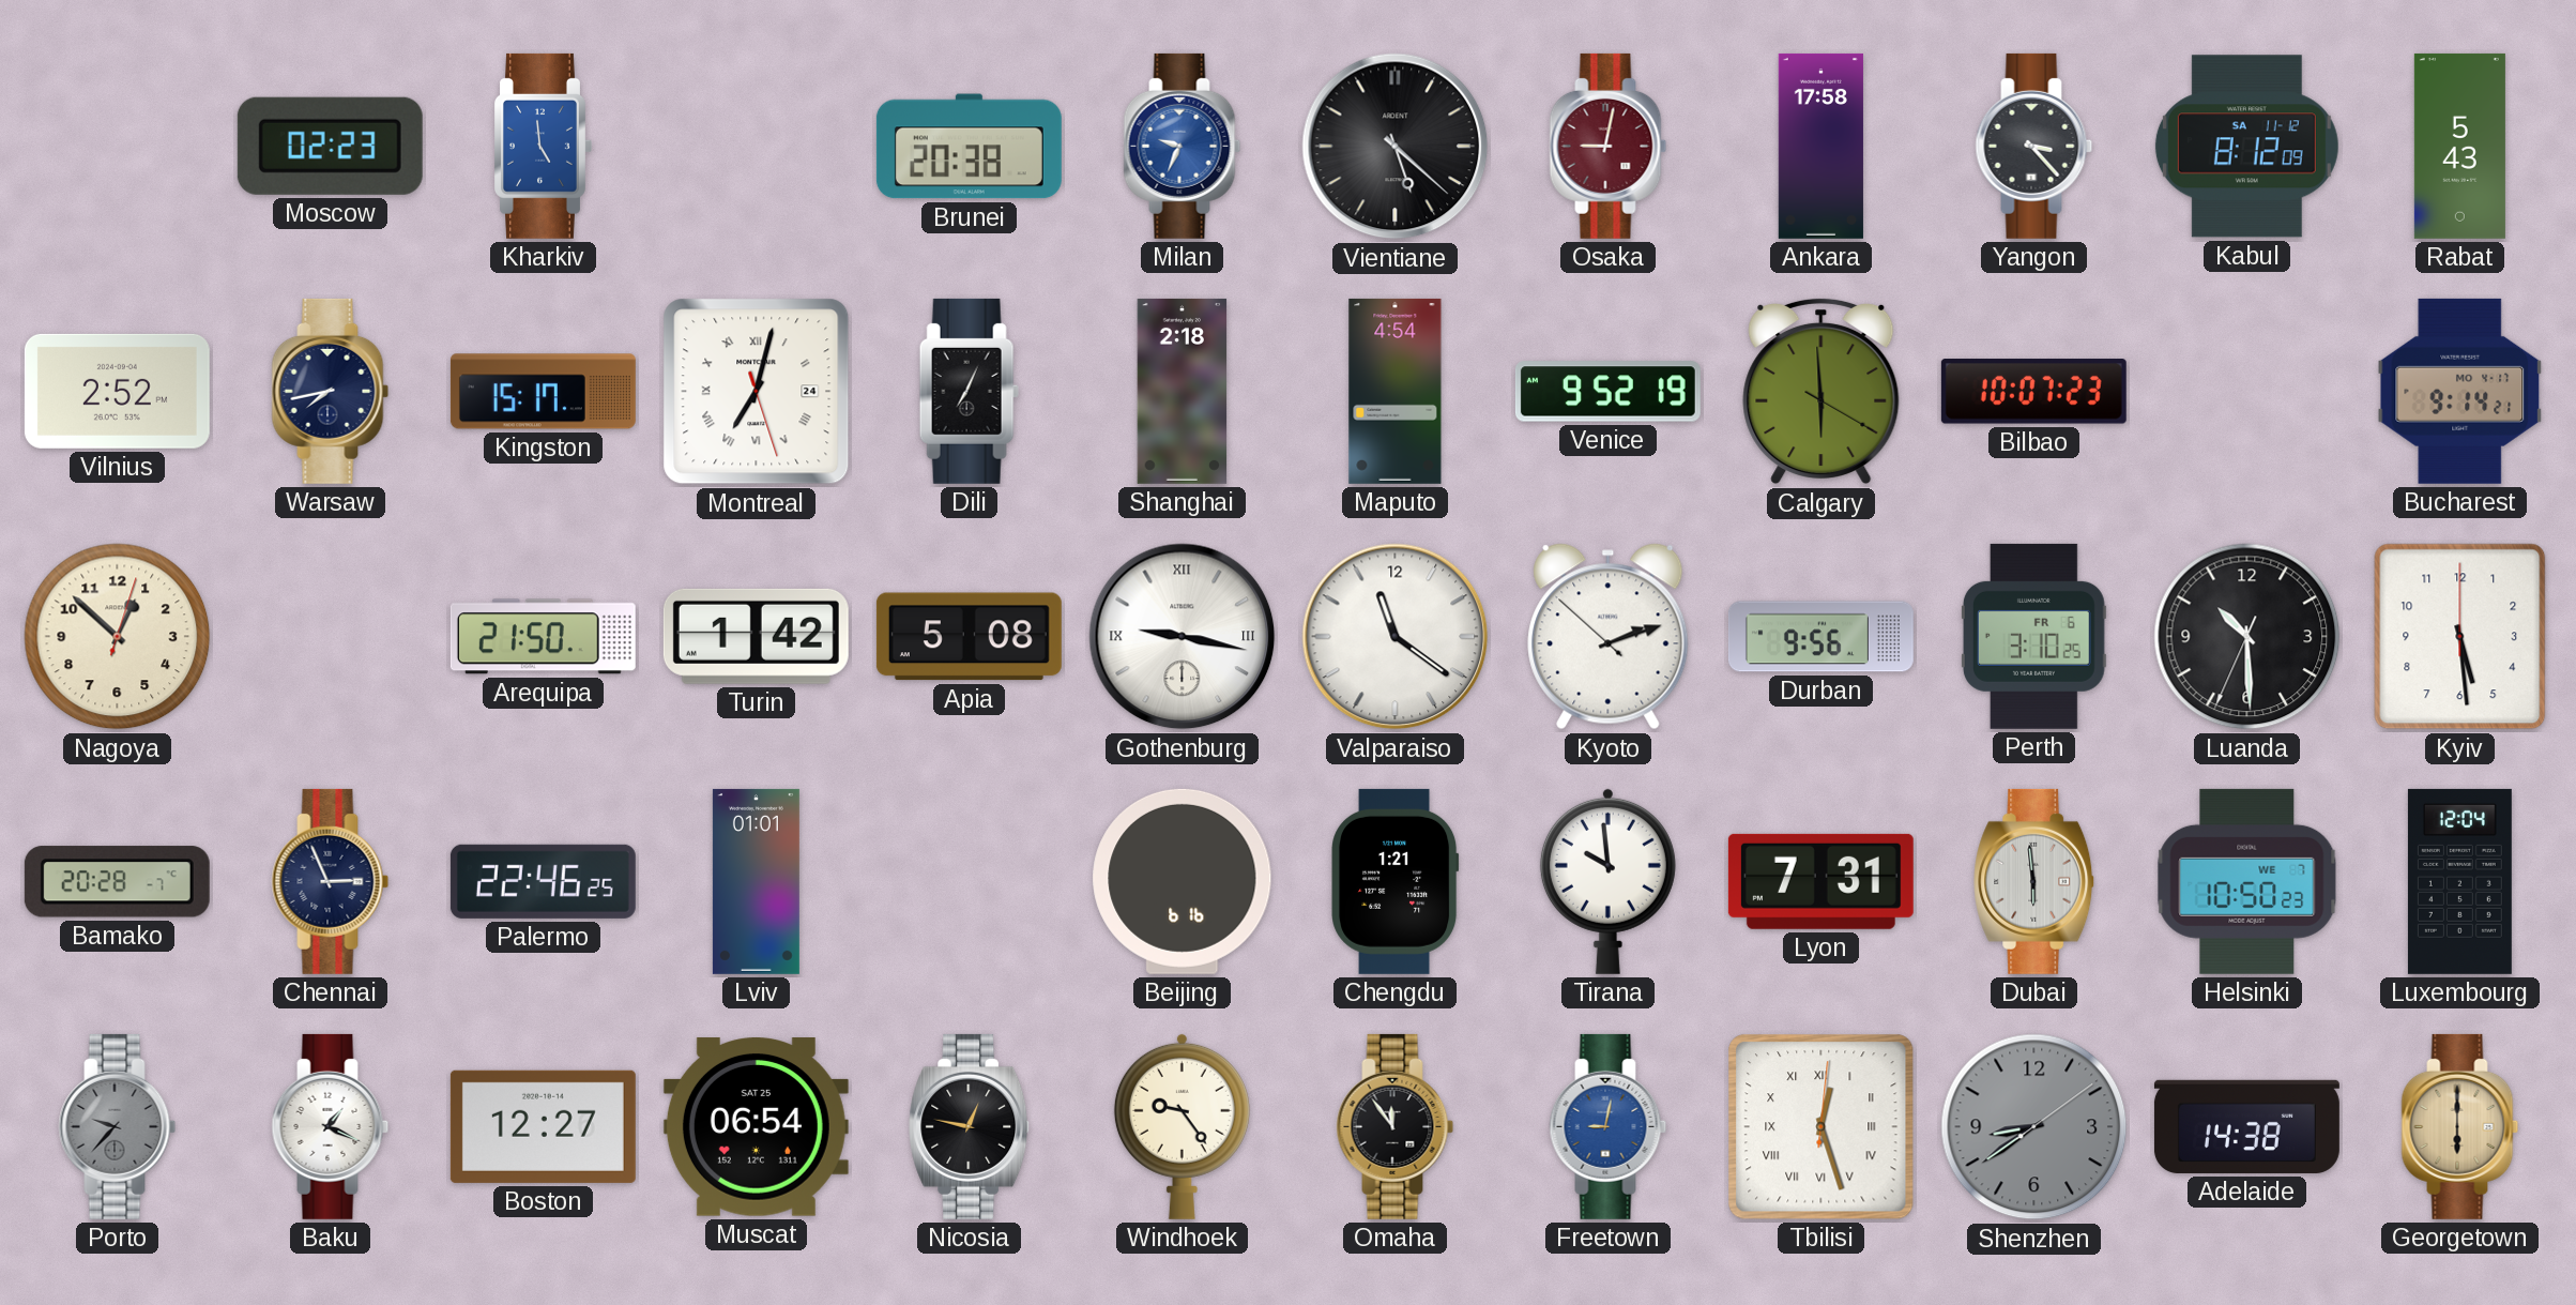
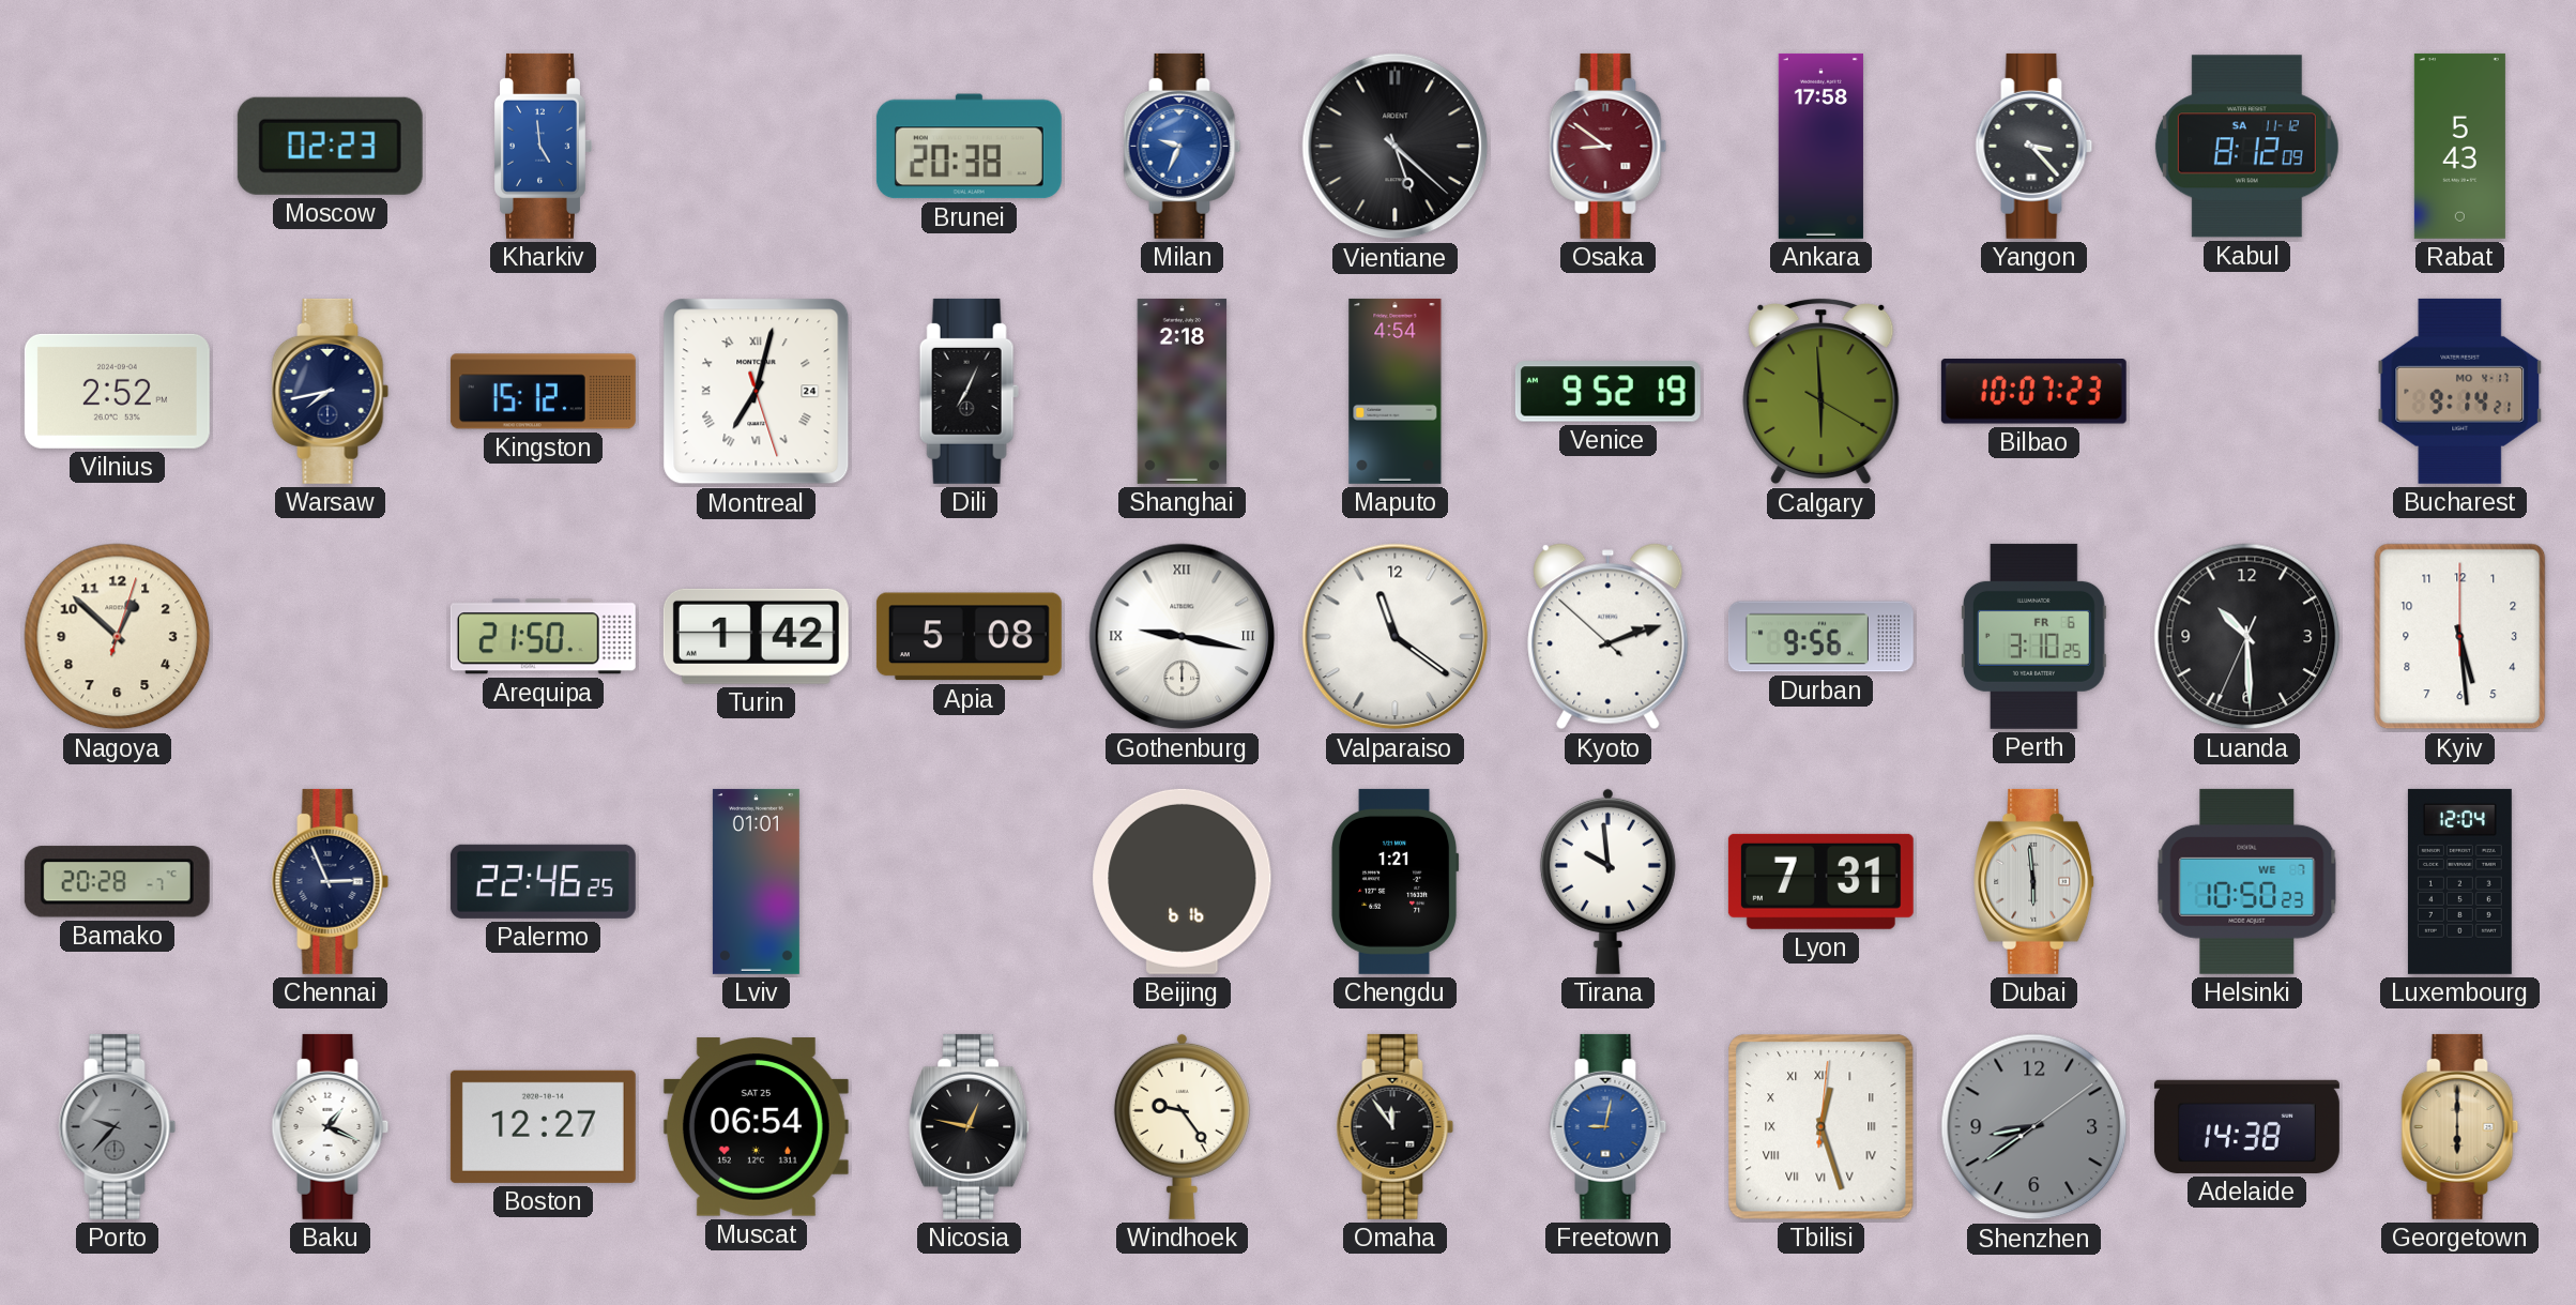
Osaka: 9:02 -> 8:51 (1609, 146)
Kingston: 15:17 -> 15:12 (543, 392)
